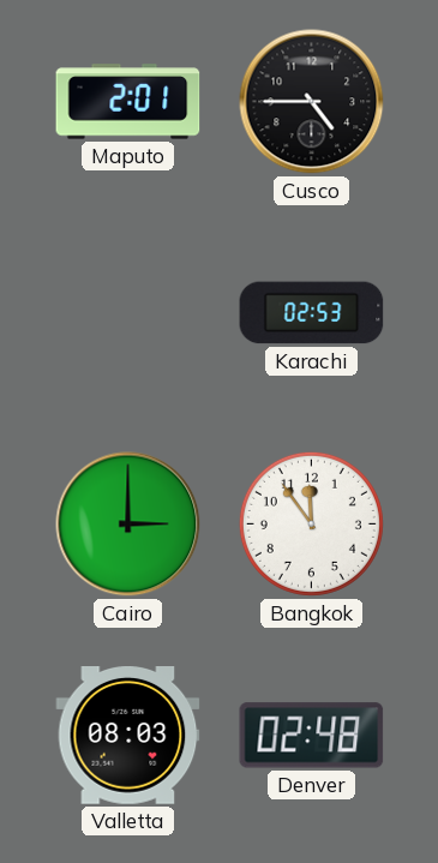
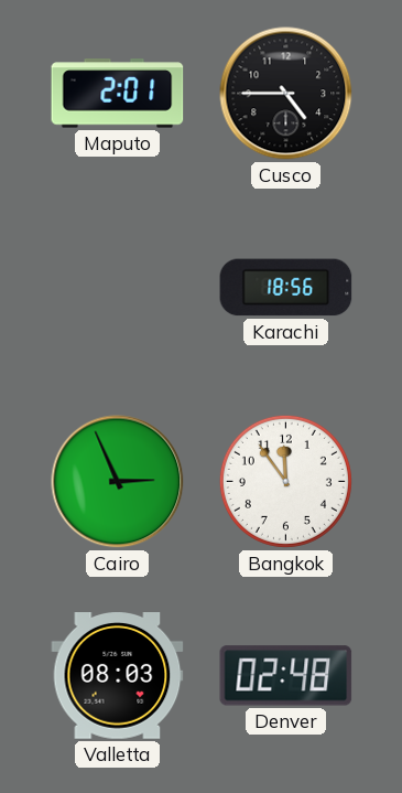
Karachi: 02:53 -> 18:56 (286, 288)
Cairo: 3:00 -> 2:56 (118, 482)
